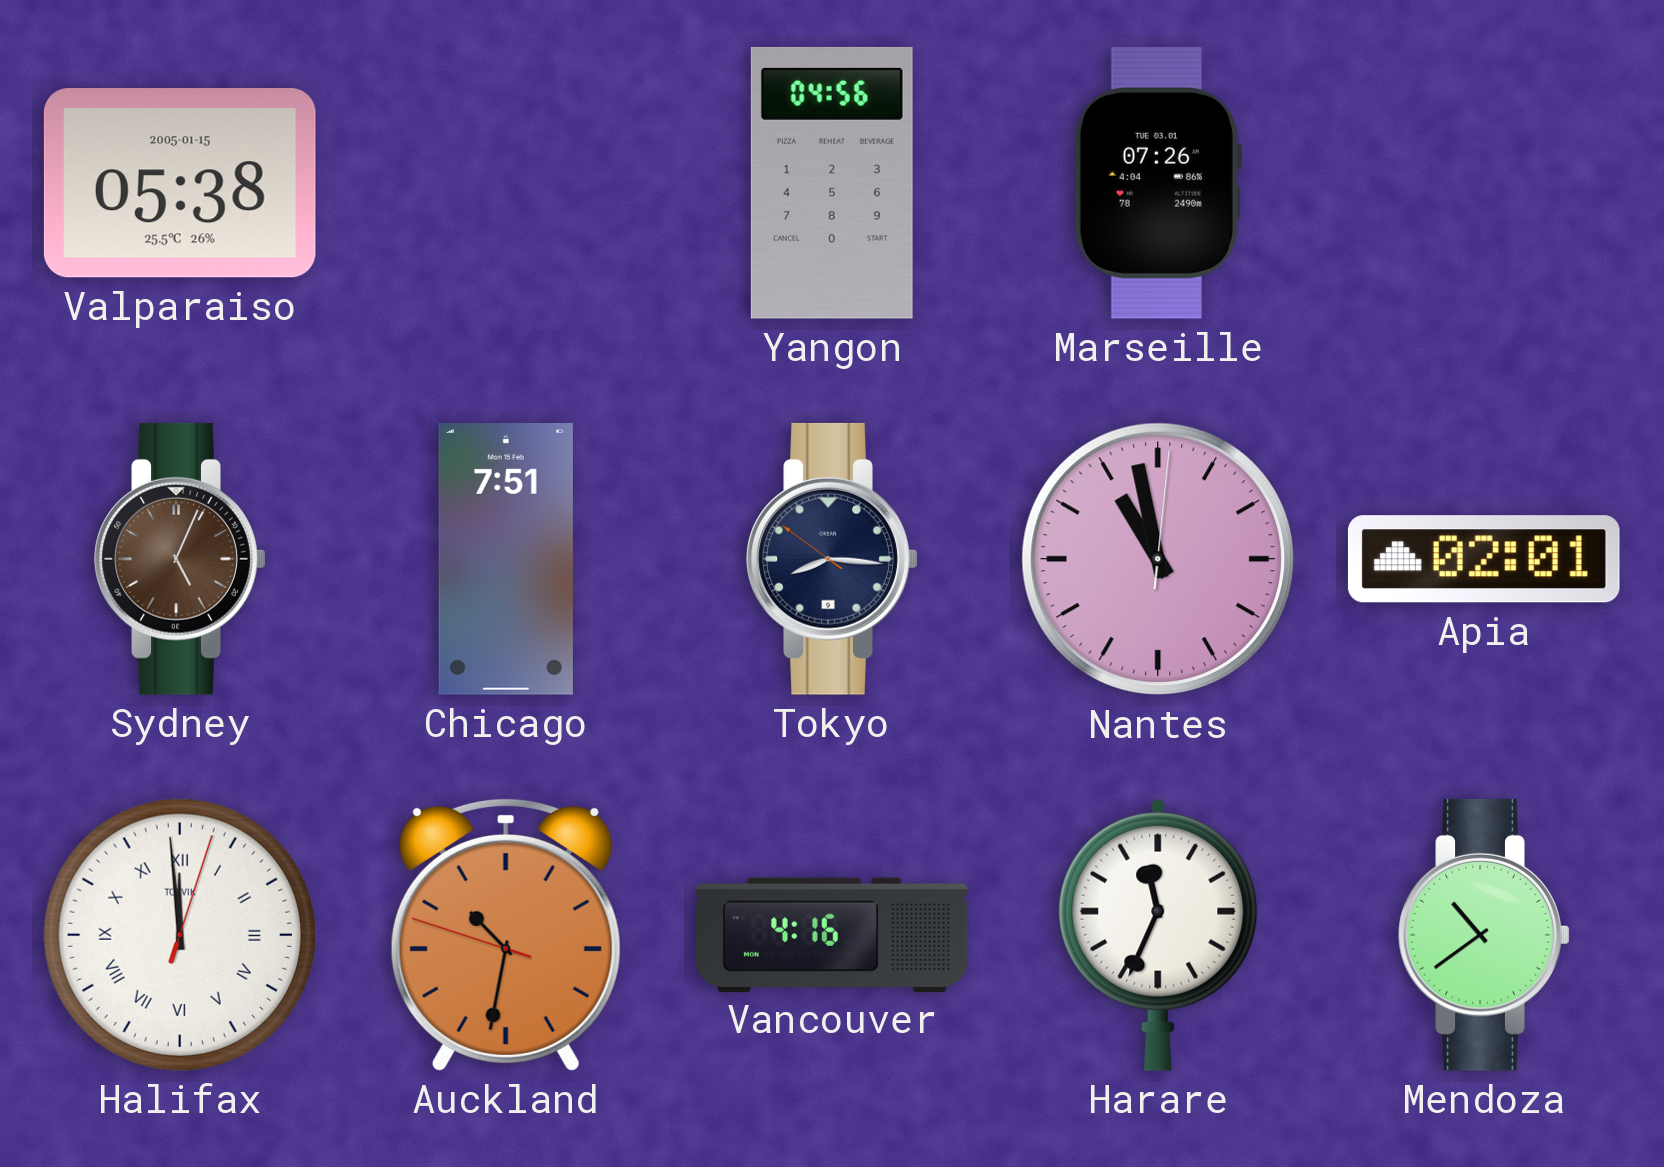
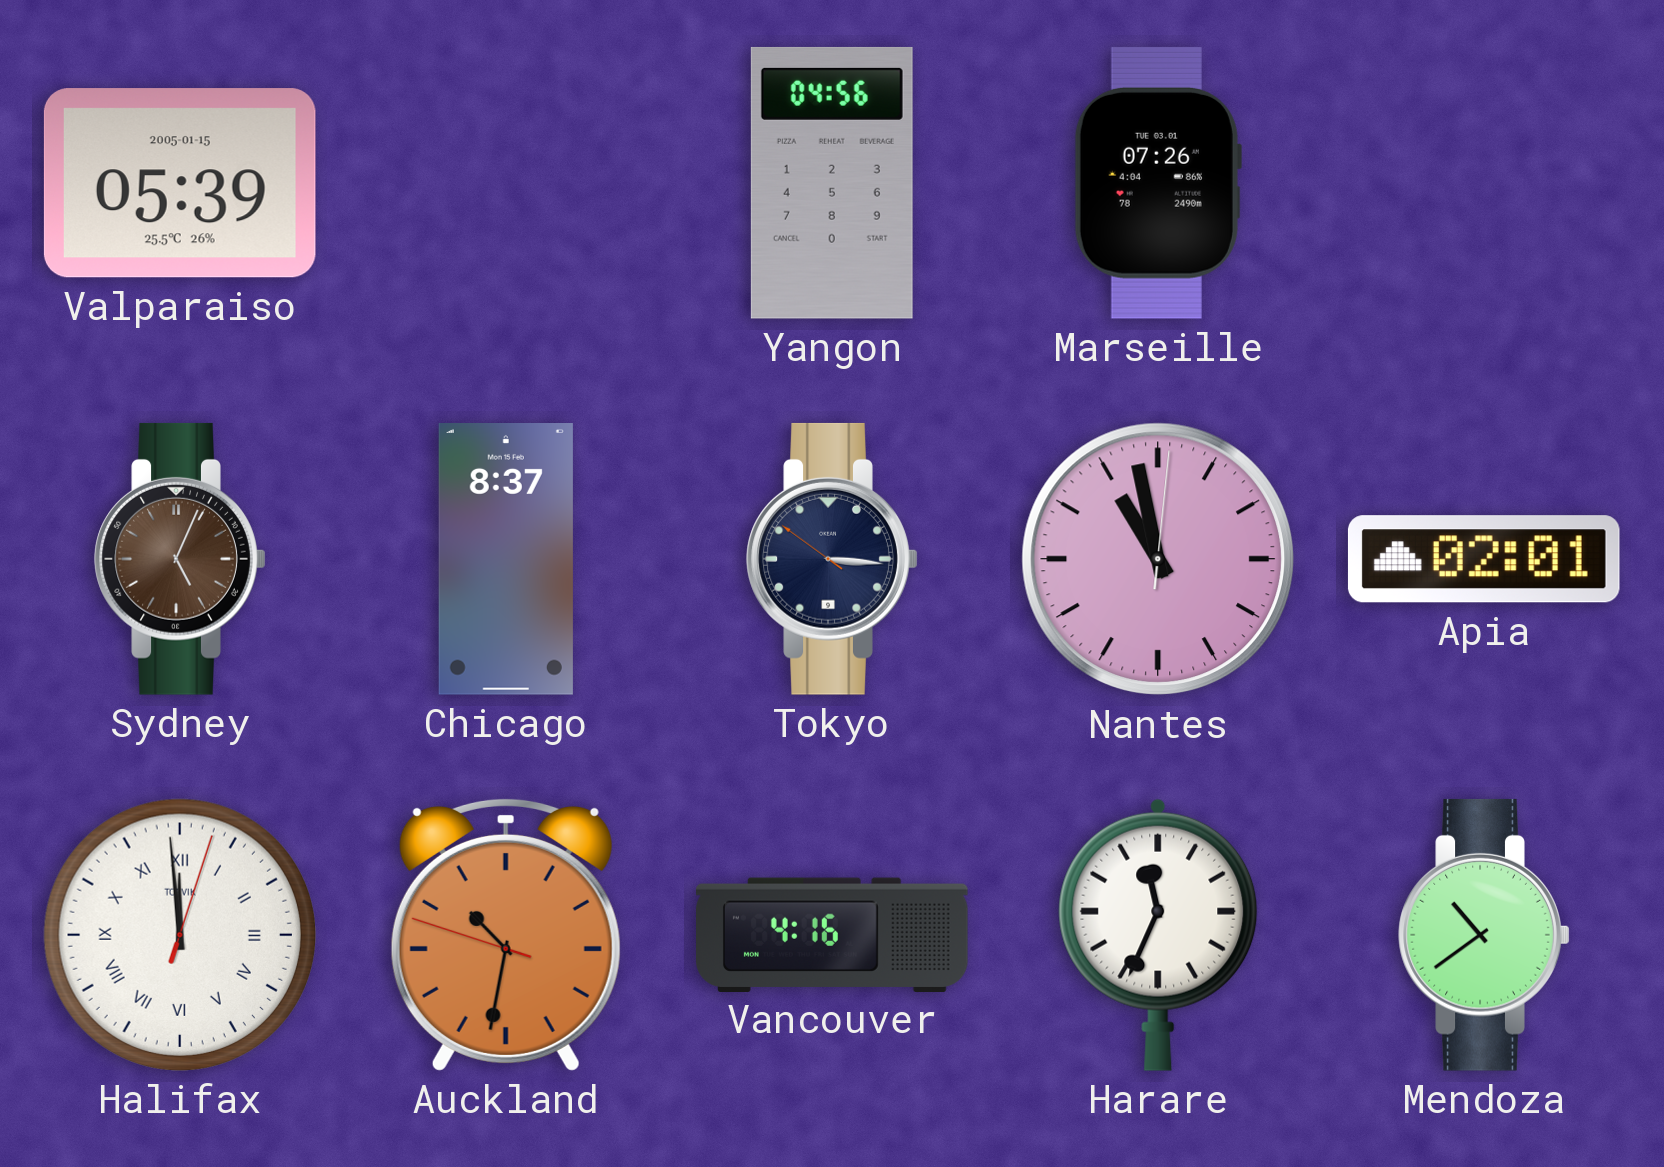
Valparaiso: 05:38 -> 05:39 (180, 183)
Chicago: 7:51 -> 8:37 (506, 560)
Tokyo: 8:15 -> 3:15 (832, 559)
